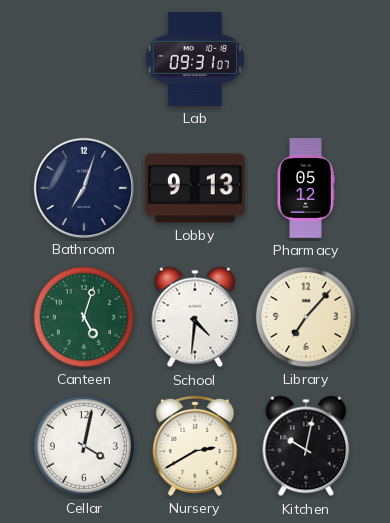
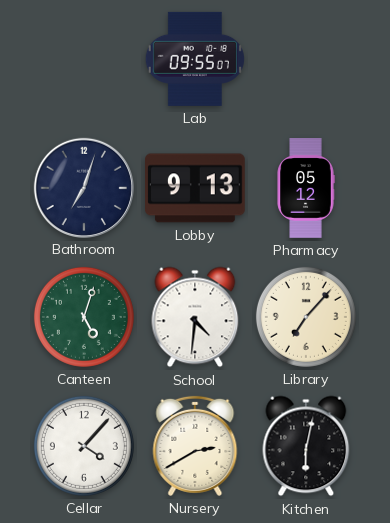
Lab: 09:31 -> 09:55 (195, 59)
Cellar: 4:02 -> 4:07 (84, 446)
Kitchen: 10:02 -> 6:02 (306, 446)
